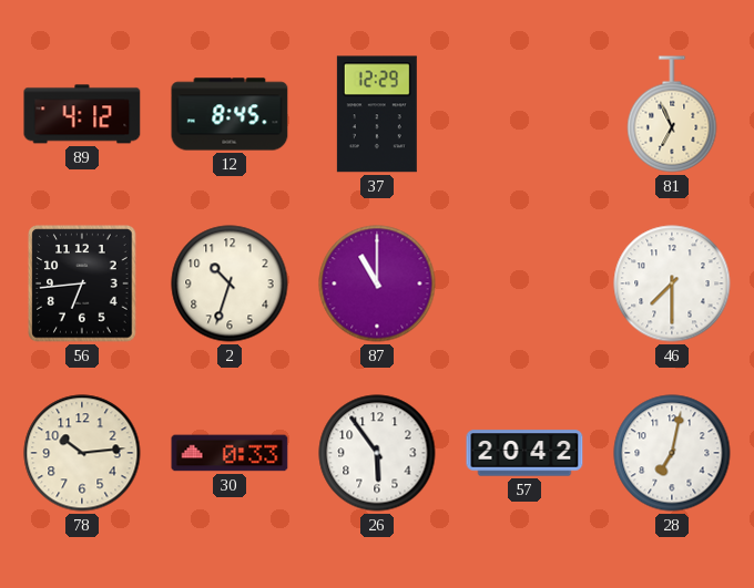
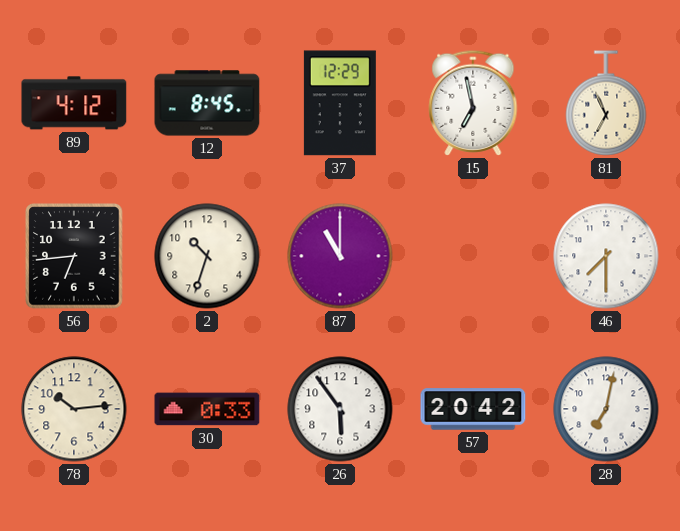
15: none -> 6:58 (473, 103)
